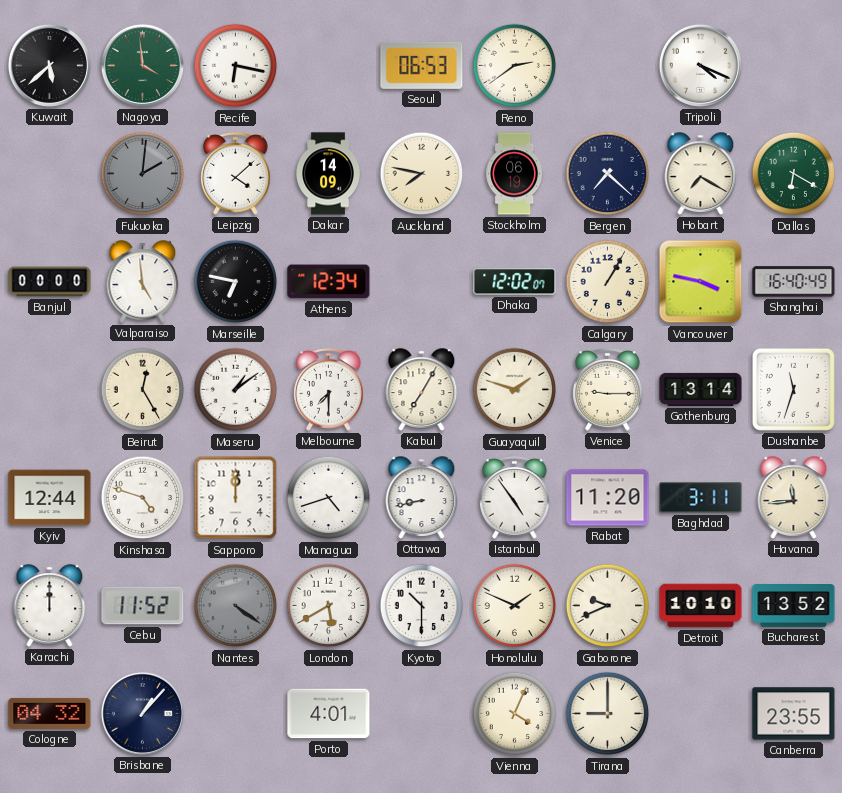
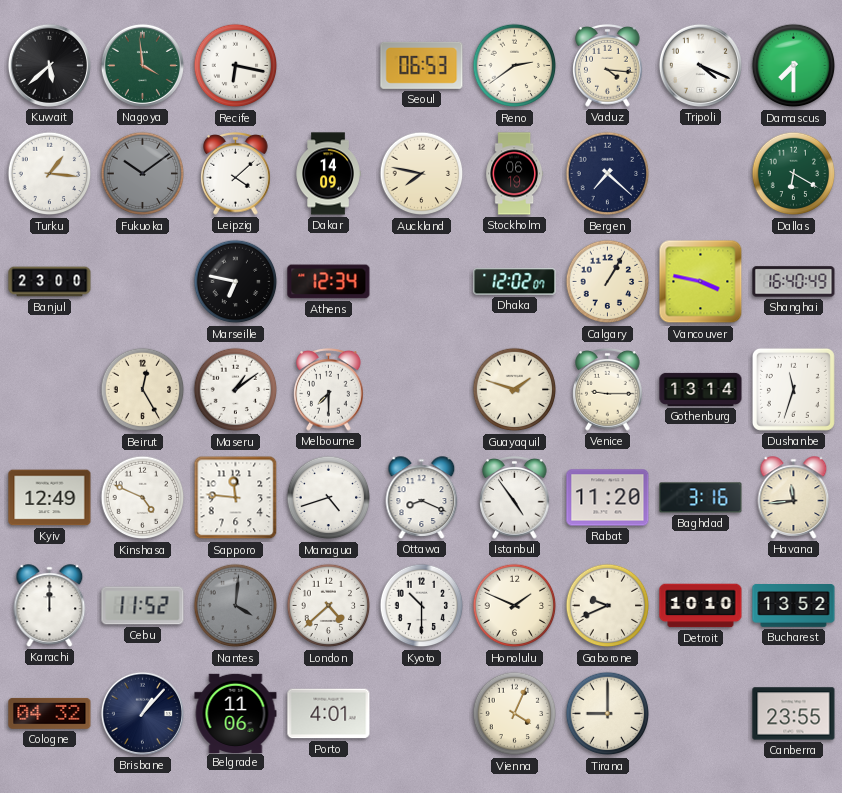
Vaduz: none -> 4:16 (608, 66)
Damascus: none -> 7:30 (794, 66)
Turku: none -> 1:16 (50, 174)
Fukuoka: 2:01 -> 10:09 (143, 174)
Hobart: 7:20 -> none (701, 174)
Banjul: 00:00 -> 23:00 (50, 282)
Valparaiso: 4:59 -> none (143, 282)
Kabul: 7:05 -> none (422, 390)
Kyiv: 12:44 -> 12:49 (50, 498)
Kinshasa: 4:48 -> 4:49 (143, 498)
Sapporo: 12:00 -> 11:46 (236, 498)
Ottawa: 8:43 -> 8:19 (422, 498)
Baghdad: 3:11 -> 3:16 (701, 498)
Nantes: 4:21 -> 4:01 (236, 606)
London: 5:40 -> 4:38 (329, 606)
Belgrade: none -> 11:06 (236, 713)
